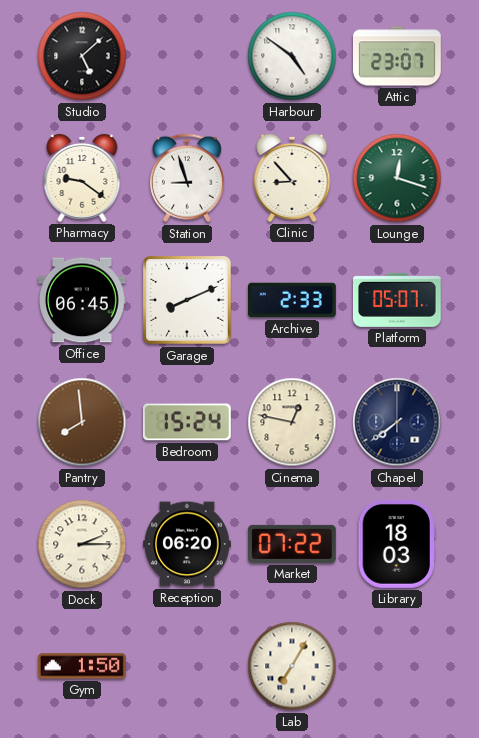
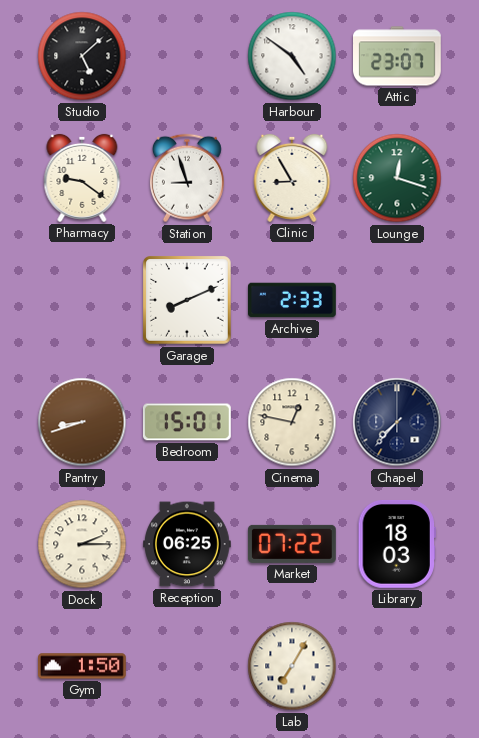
Clinic: 8:53 -> 8:55 (292, 178)
Office: 06:45 -> none (83, 300)
Platform: 05:07 -> none (398, 300)
Pantry: 7:59 -> 8:42 (82, 422)
Bedroom: 15:24 -> 15:01 (187, 422)
Chapel: 7:39 -> 7:37 (397, 422)
Reception: 06:20 -> 06:25 (188, 544)
